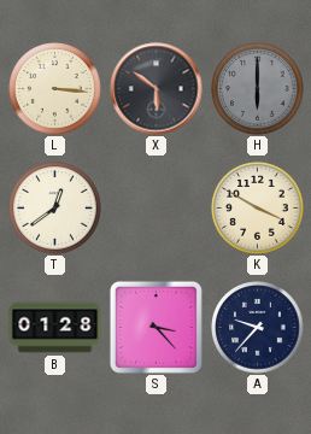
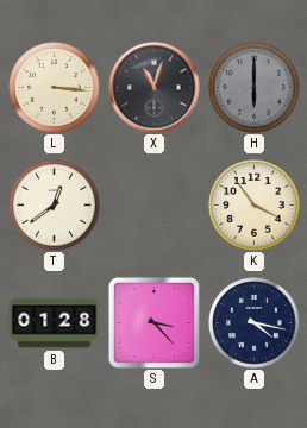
X: 5:51 -> 11:03 (155, 88)
K: 3:50 -> 3:54 (255, 206)
A: 9:37 -> 4:17 (255, 323)
